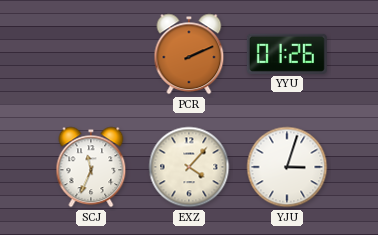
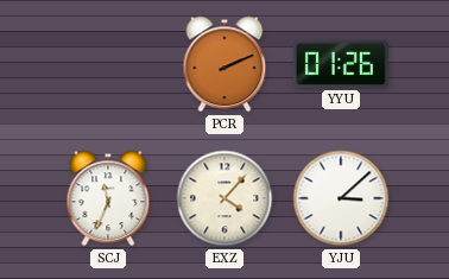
YJU: 3:03 -> 3:08 (341, 198)
